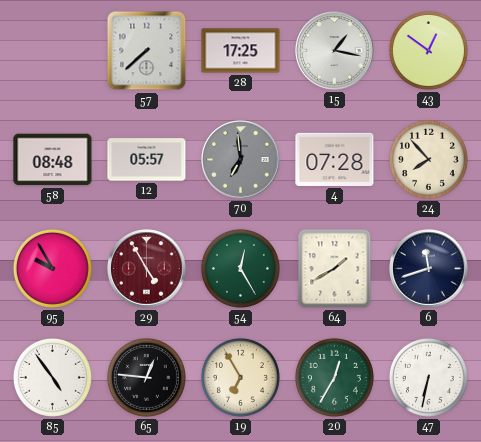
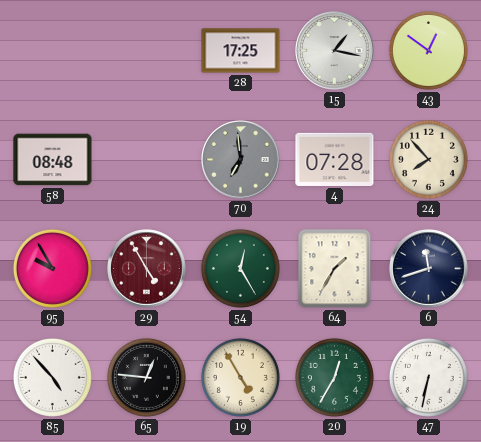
57: 7:38 -> none (147, 51)
12: 05:57 -> none (147, 160)
64: 1:40 -> 1:35 (335, 269)
85: 4:54 -> 4:53 (52, 377)
19: 6:55 -> 4:55 (240, 377)
